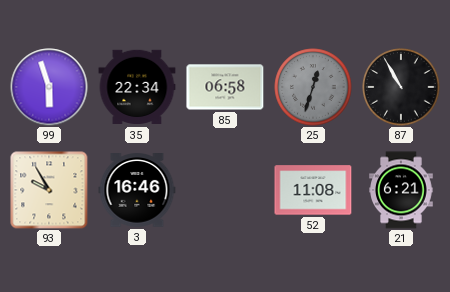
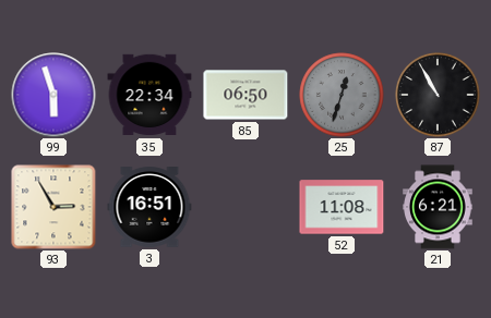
85: 06:58 -> 06:50 (245, 95)
93: 9:55 -> 2:55 (53, 207)
3: 16:46 -> 16:51 (149, 208)
